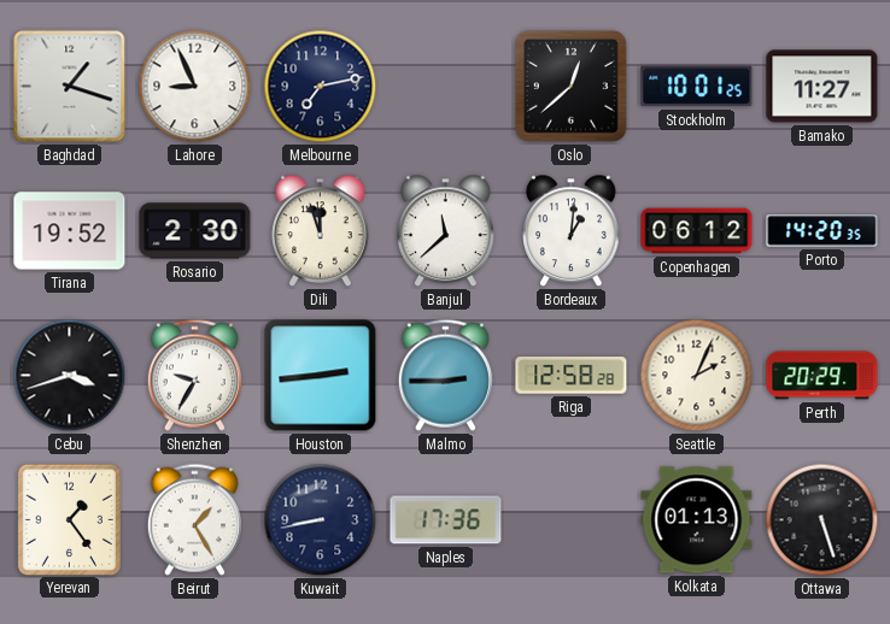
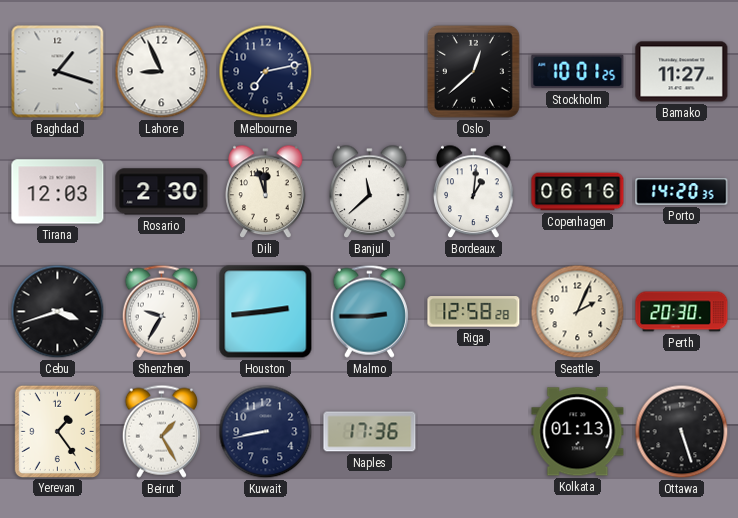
Tirana: 19:52 -> 12:03 (58, 192)
Copenhagen: 06:12 -> 06:16 (578, 192)
Perth: 20:29 -> 20:30 (682, 312)
